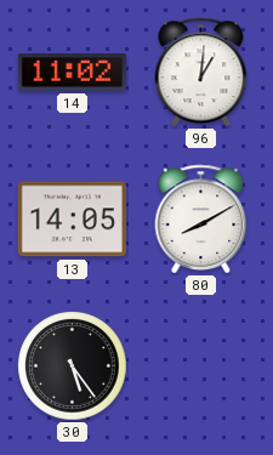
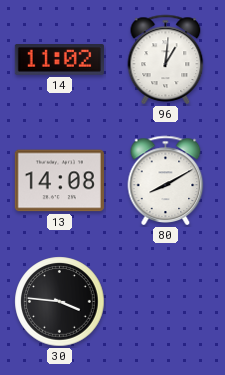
13: 14:05 -> 14:08 (59, 181)
30: 5:24 -> 3:46 (60, 302)
